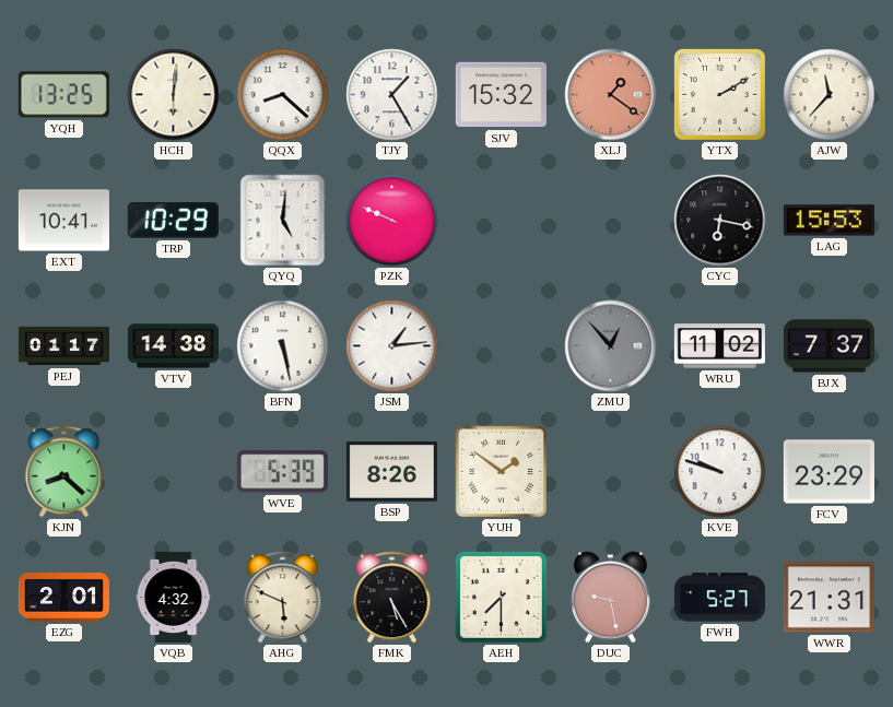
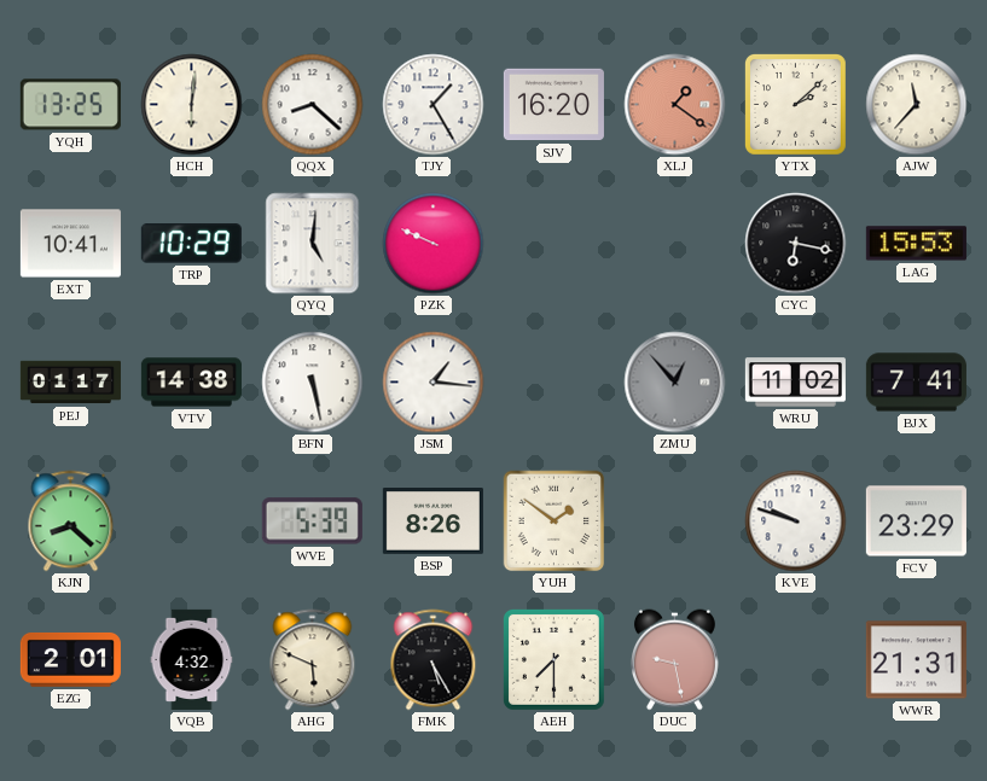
SJV: 15:32 -> 16:20 (553, 105)
YTX: 2:10 -> 2:08 (795, 104)
JSM: 1:14 -> 1:16 (434, 383)
BJX: 7:37 -> 7:41 (916, 383)
FWH: 5:27 -> none (719, 598)
